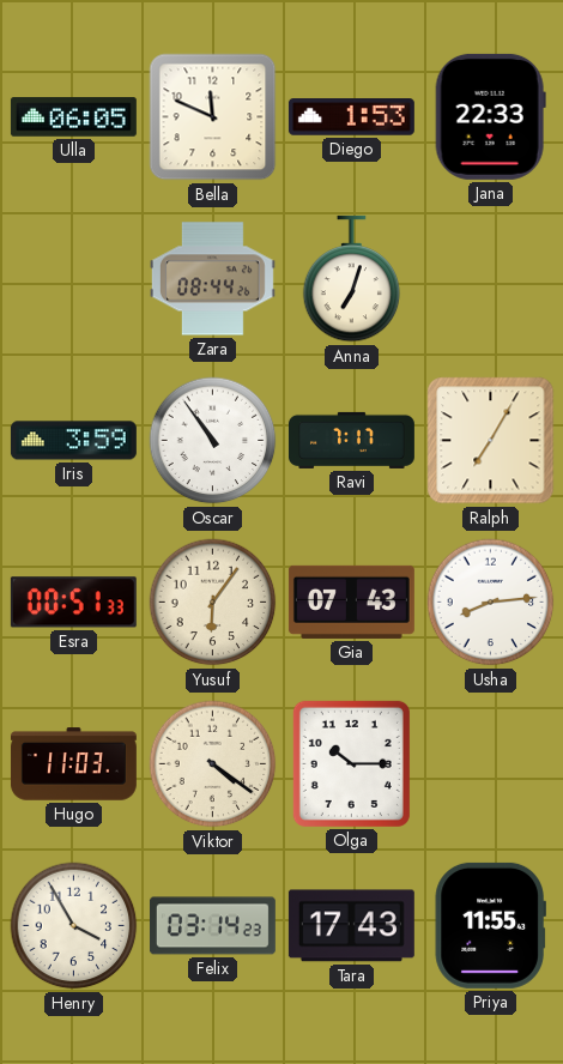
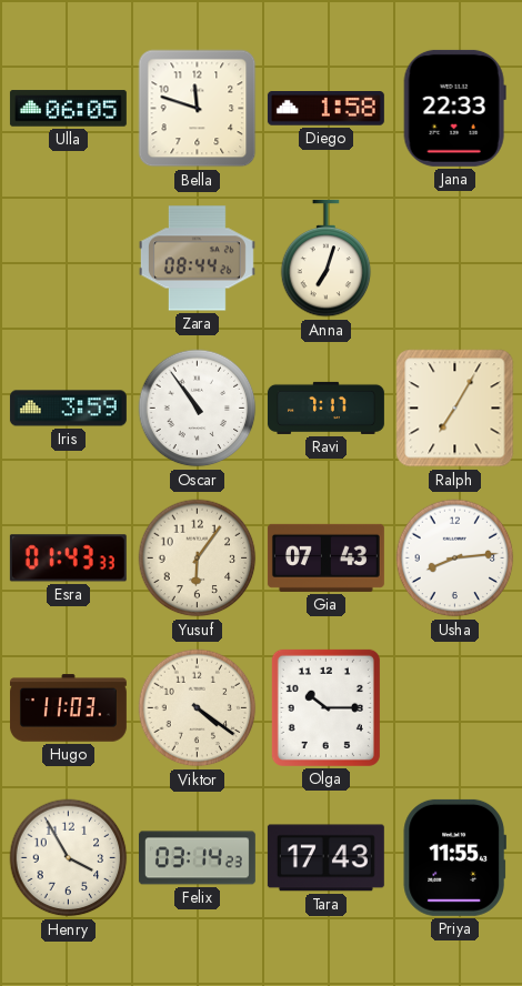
Bella: 11:49 -> 11:48 (198, 109)
Diego: 1:53 -> 1:58 (325, 109)
Esra: 00:51 -> 01:43 (68, 559)
